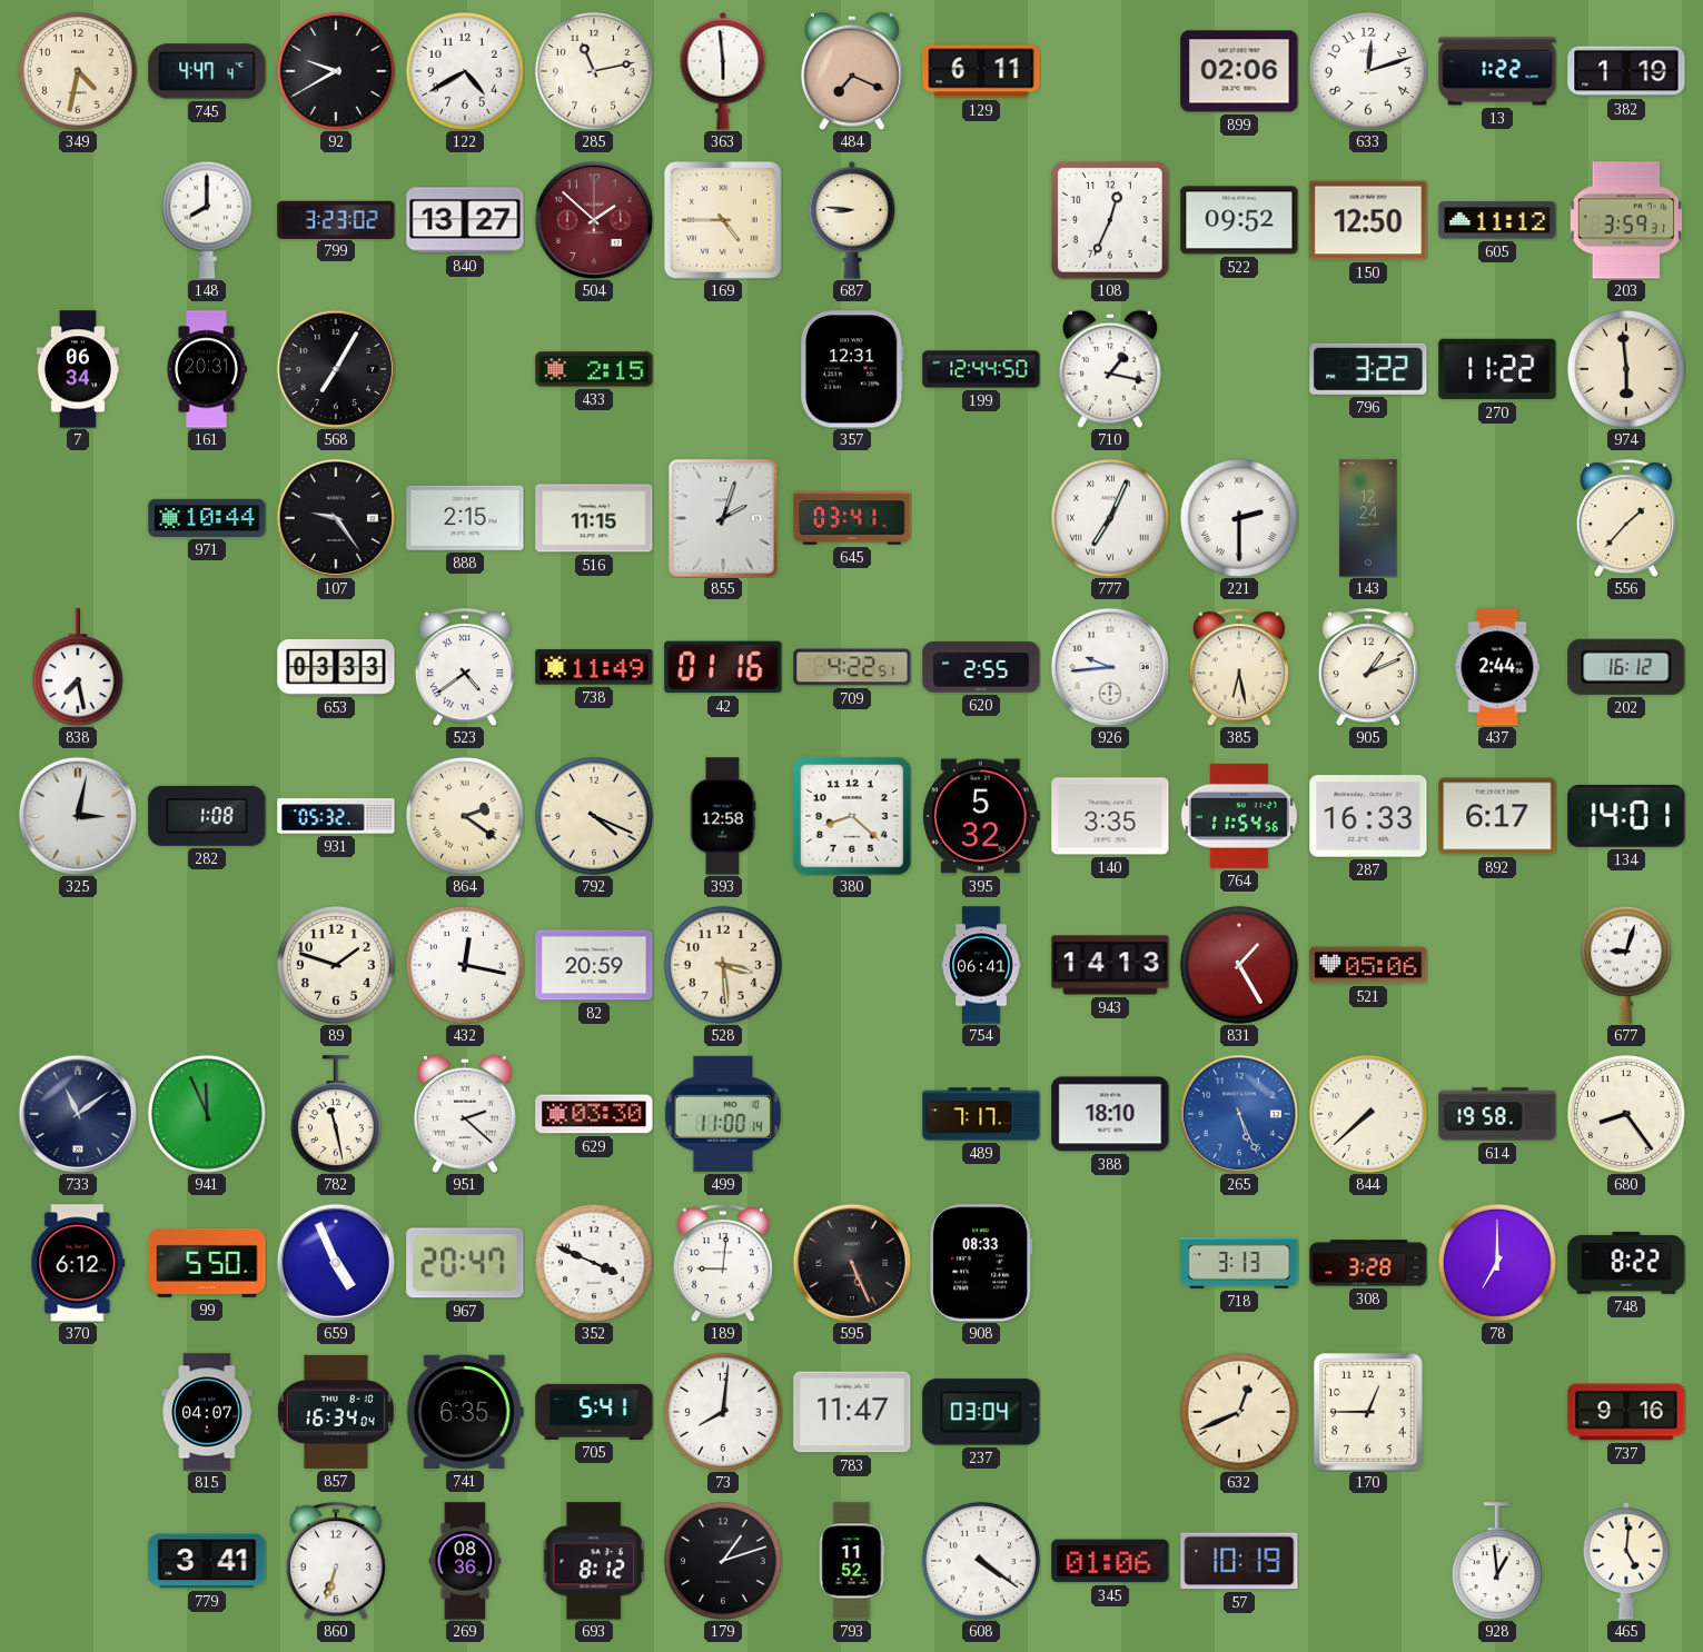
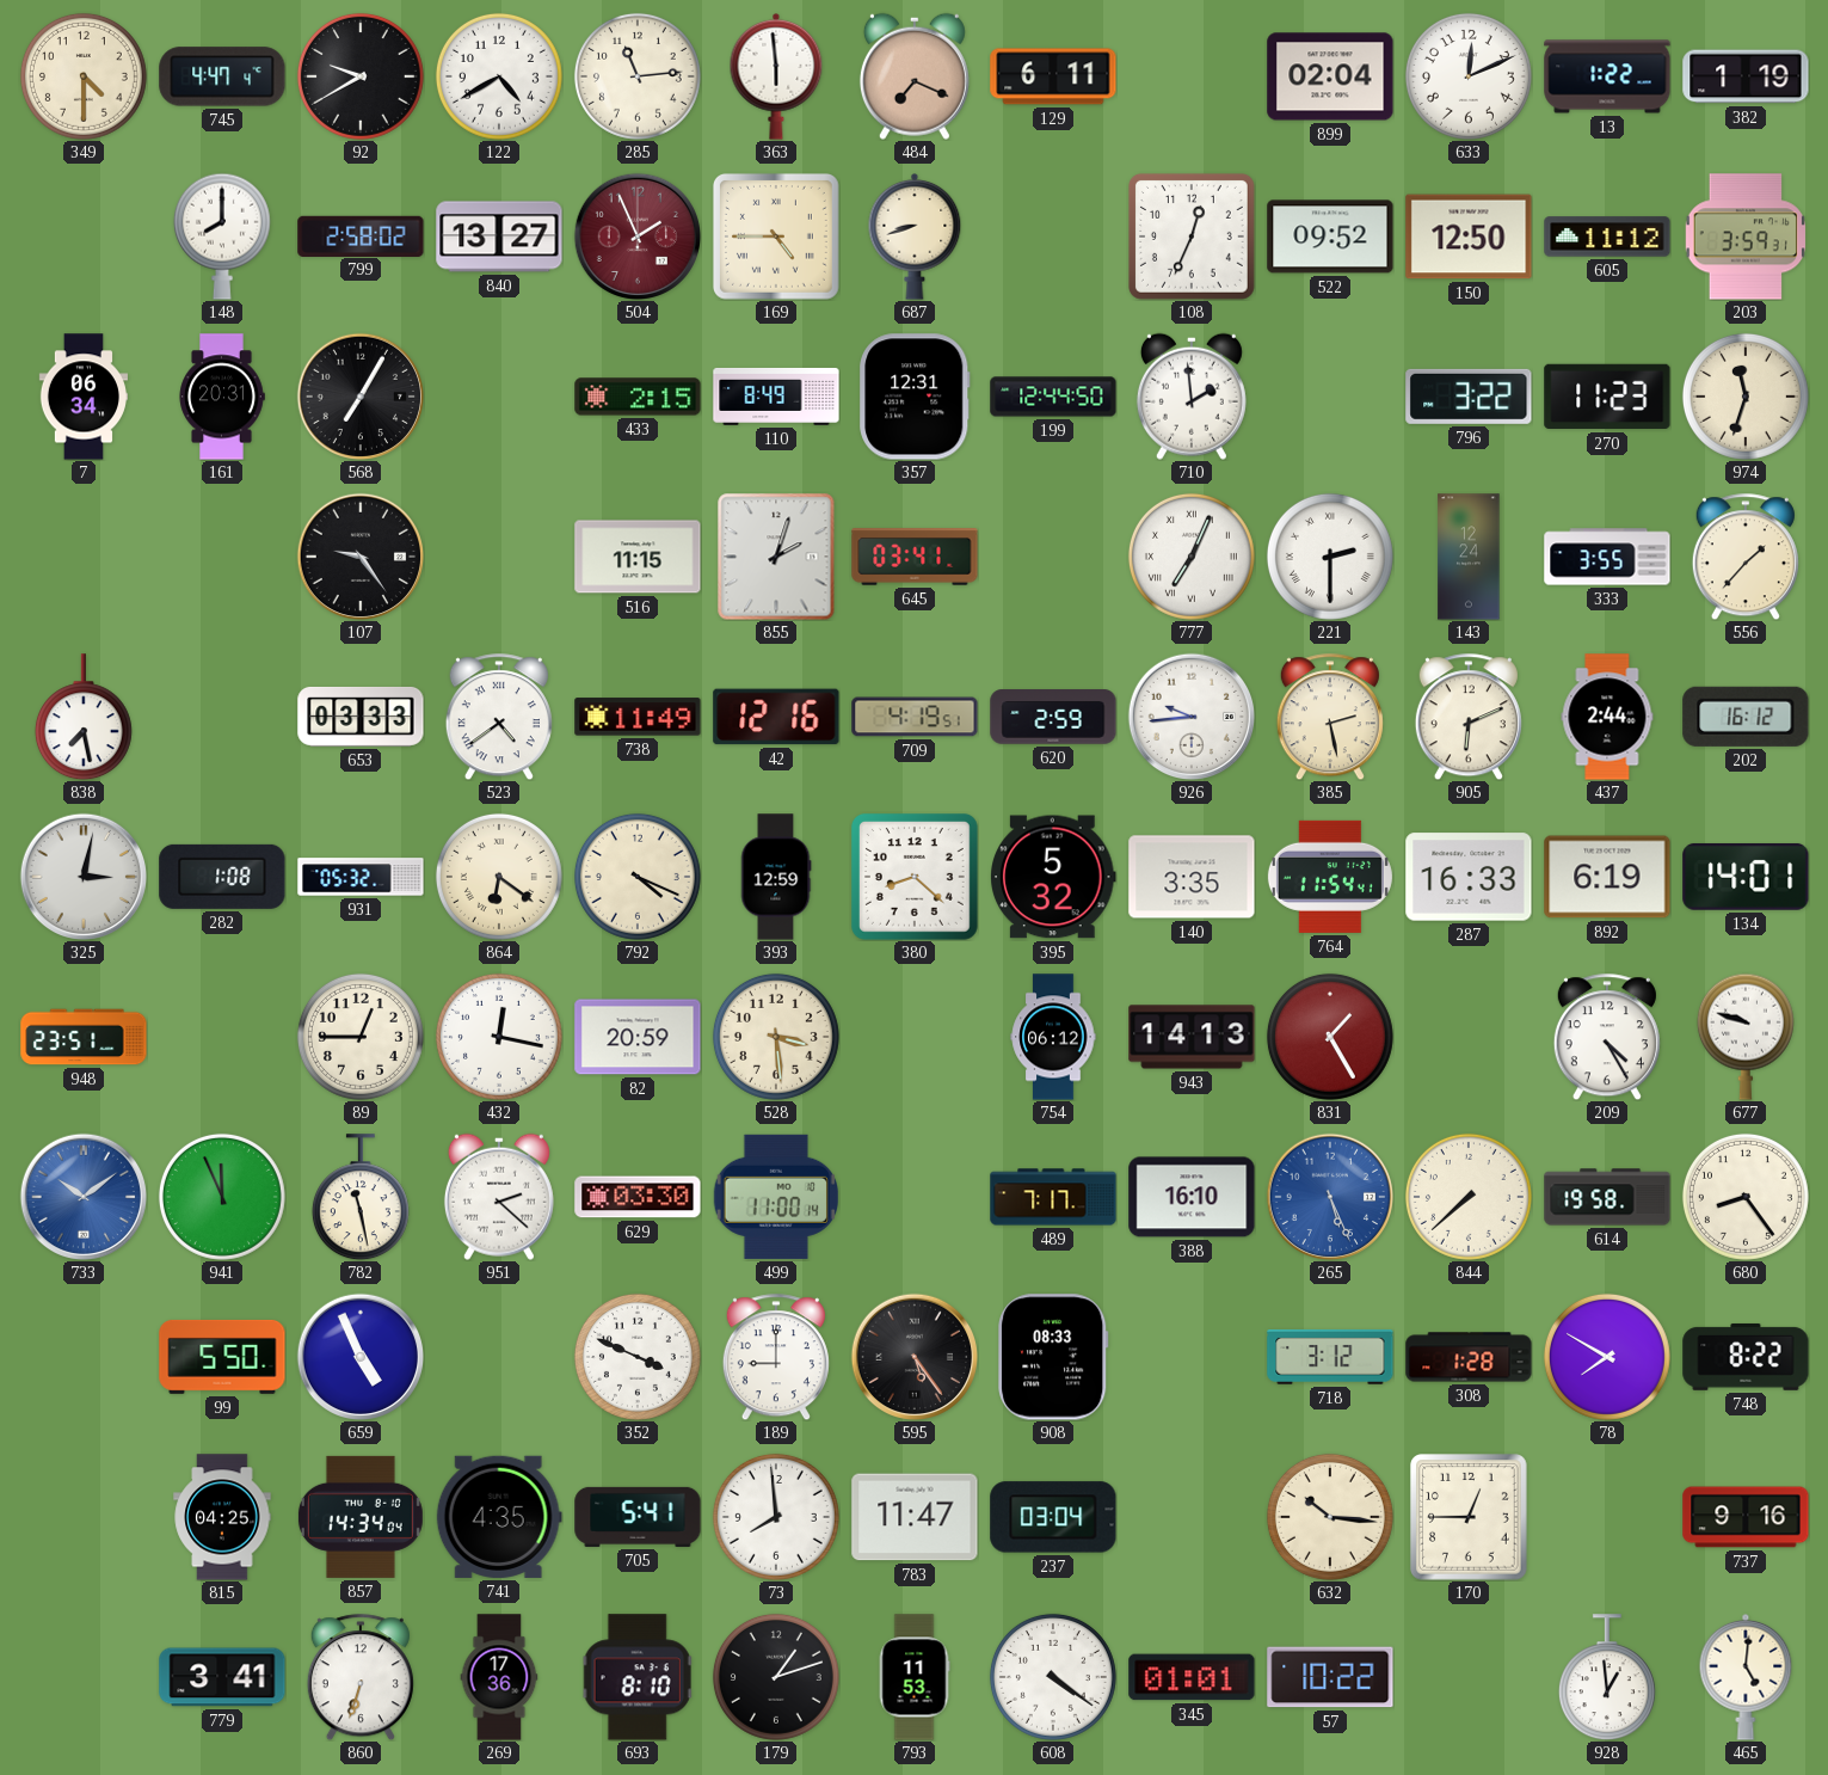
349: 4:32 -> 4:30 (84, 76)
285: 11:13 -> 11:14 (638, 76)
899: 02:06 -> 02:04 (1330, 76)
633: 12:12 -> 12:11 (1469, 76)
799: 3:23 -> 2:58 (361, 235)
504: 1:52 -> 1:56 (636, 235)
687: 8:46 -> 8:42 (915, 238)
110: none -> 8:49 (776, 397)
710: 1:17 -> 1:59 (1192, 397)
270: 11:22 -> 11:23 (1607, 397)
974: 5:59 -> 11:33 (1746, 397)
971: 10:44 -> none (207, 518)
888: 2:15 -> none (465, 518)
333: none -> 3:55 (1607, 557)
42: 01:16 -> 12:16 (776, 717)
709: 4:22 -> 4:19 (915, 717)
620: 2:55 -> 2:59 (1053, 717)
385: 6:28 -> 2:28 (1330, 717)
905: 1:11 -> 6:11 (1469, 717)
864: 2:21 -> 6:21 (499, 877)
393: 12:58 -> 12:59 (776, 877)
764: 11:54:56 -> 11:54:41 (1330, 877)
892: 6:17 -> 6:19 (1607, 877)
948: none -> 23:51 (84, 1037)
89: 1:48 -> 12:45 (361, 1037)
754: 06:41 -> 06:12 (1053, 1037)
521: 05:06 -> none (1368, 965)
209: none -> 4:25 (1607, 1037)
677: 9:03 -> 9:48 (1746, 1037)
733: 11:09 -> 10:09 (82, 1196)
733 dial: navy -> blue (82, 1196)
388: 18:10 -> 16:10 (1192, 1197)
370: 6:12 -> none (78, 1263)
967: 20:47 -> none (465, 1263)
189: 9:01 -> 9:00 (776, 1357)
595: 5:26 -> 5:24 (913, 1356)
718: 3:13 -> 3:12 (1330, 1357)
308: 3:28 -> 1:28 (1469, 1357)
78: 7:00 -> 7:50 (1607, 1357)
815: 04:07 -> 04:25 (222, 1517)
857: 16:34 -> 14:34 (361, 1517)
741: 6:35 -> 4:35 (499, 1517)
73: 8:01 -> 7:59 (776, 1517)
632: 12:41 -> 10:16 (1330, 1517)
269: 08:36 -> 17:36 (499, 1677)
693: 8:12 -> 8:10 (638, 1677)
793: 11:52 -> 11:53 (915, 1677)
345: 01:06 -> 01:01 (1192, 1677)
57: 10:19 -> 10:22 (1330, 1677)
